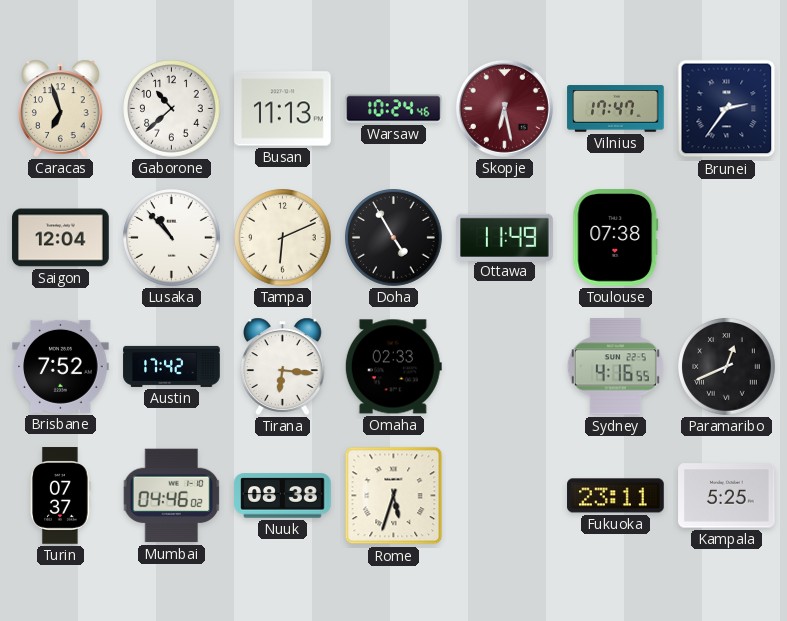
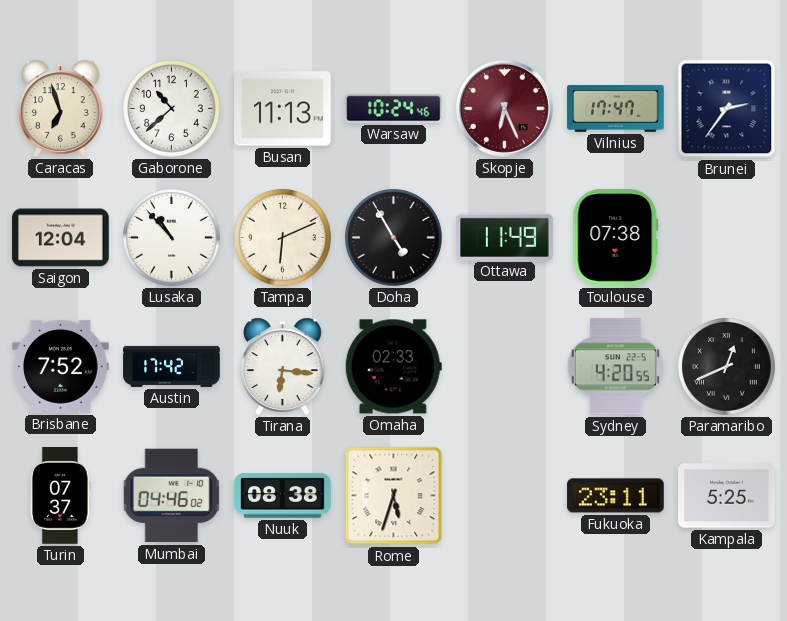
Skopje: 6:28 -> 6:26 (504, 108)
Sydney: 4:16 -> 4:20 (615, 367)
